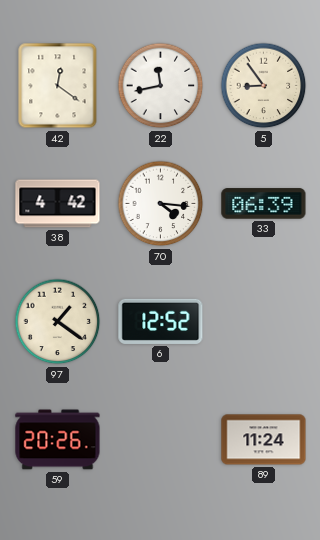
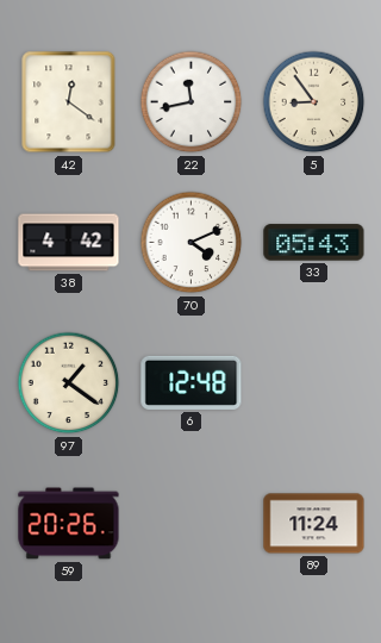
70: 4:16 -> 4:11 (192, 243)
33: 06:39 -> 05:43 (314, 243)
6: 12:52 -> 12:48 (192, 382)
